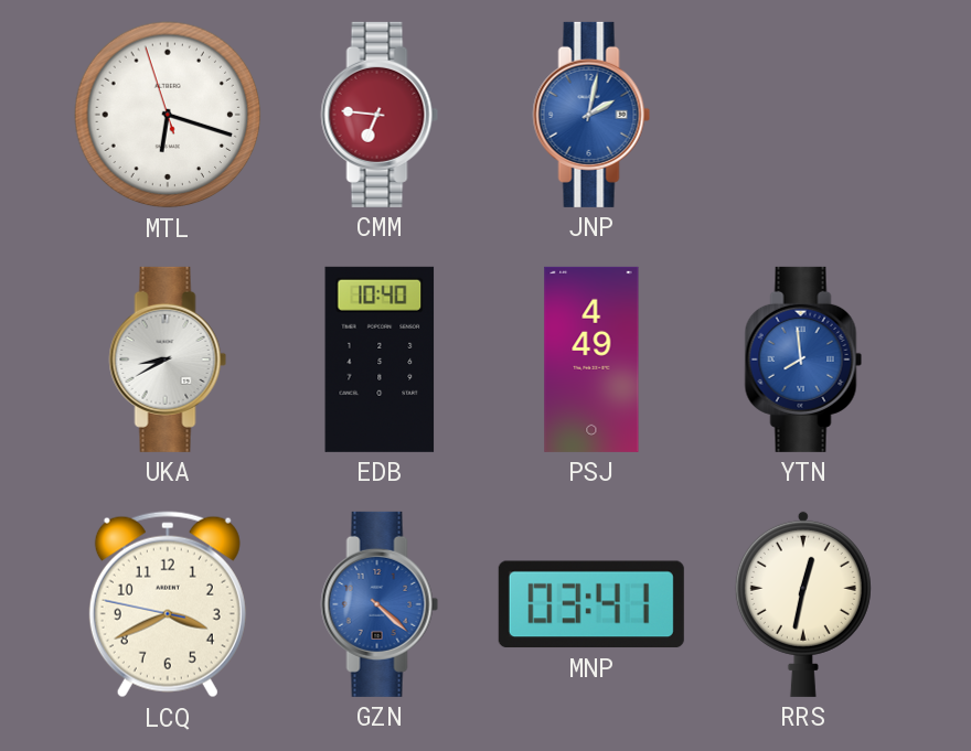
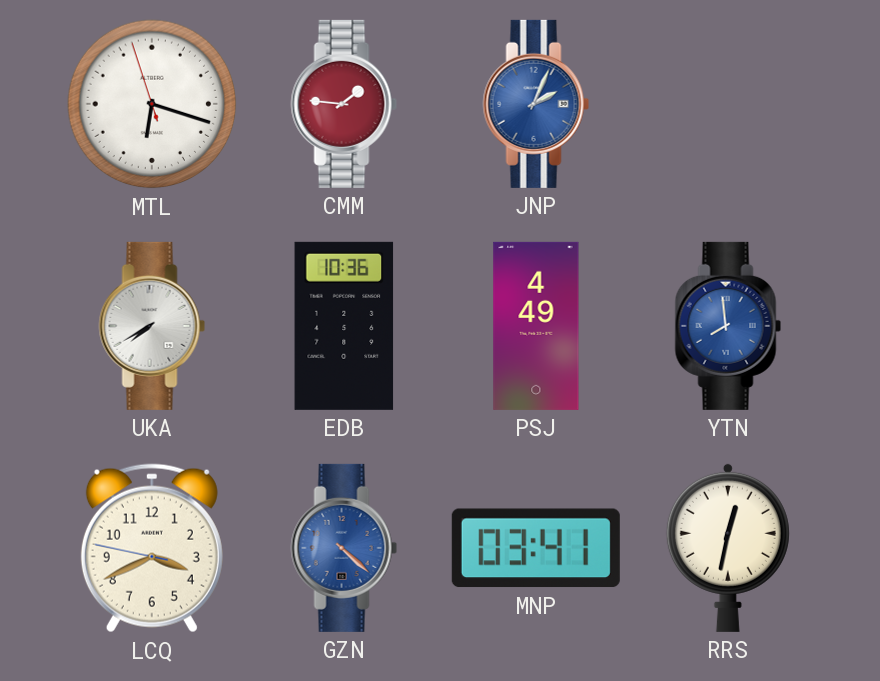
CMM: 6:46 -> 1:46 (344, 104)
JNP: 2:02 -> 2:04 (536, 104)
UKA: 8:40 -> 7:40 (152, 326)
EDB: 10:40 -> 10:36 (344, 326)
